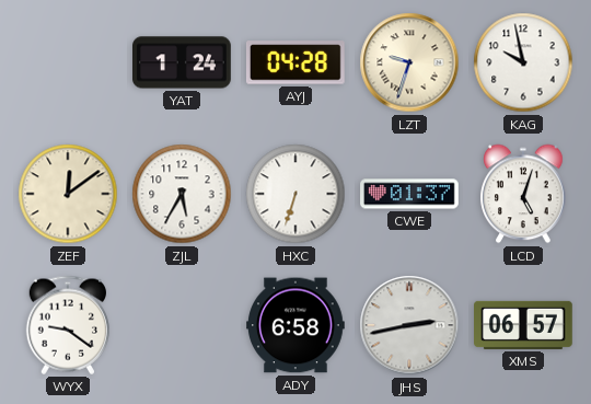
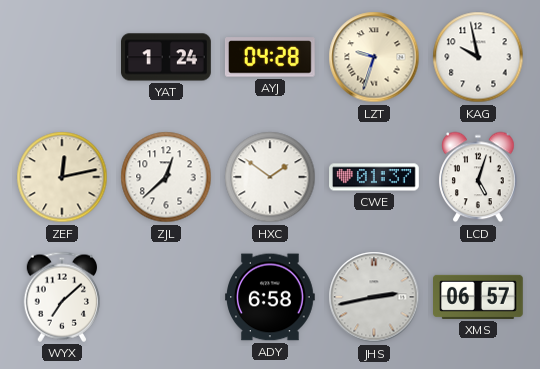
ZEF: 12:09 -> 12:13 (62, 177)
ZJL: 5:35 -> 12:38 (166, 177)
HXC: 6:33 -> 1:51 (270, 177)
WYX: 9:21 -> 7:08 (61, 297)
